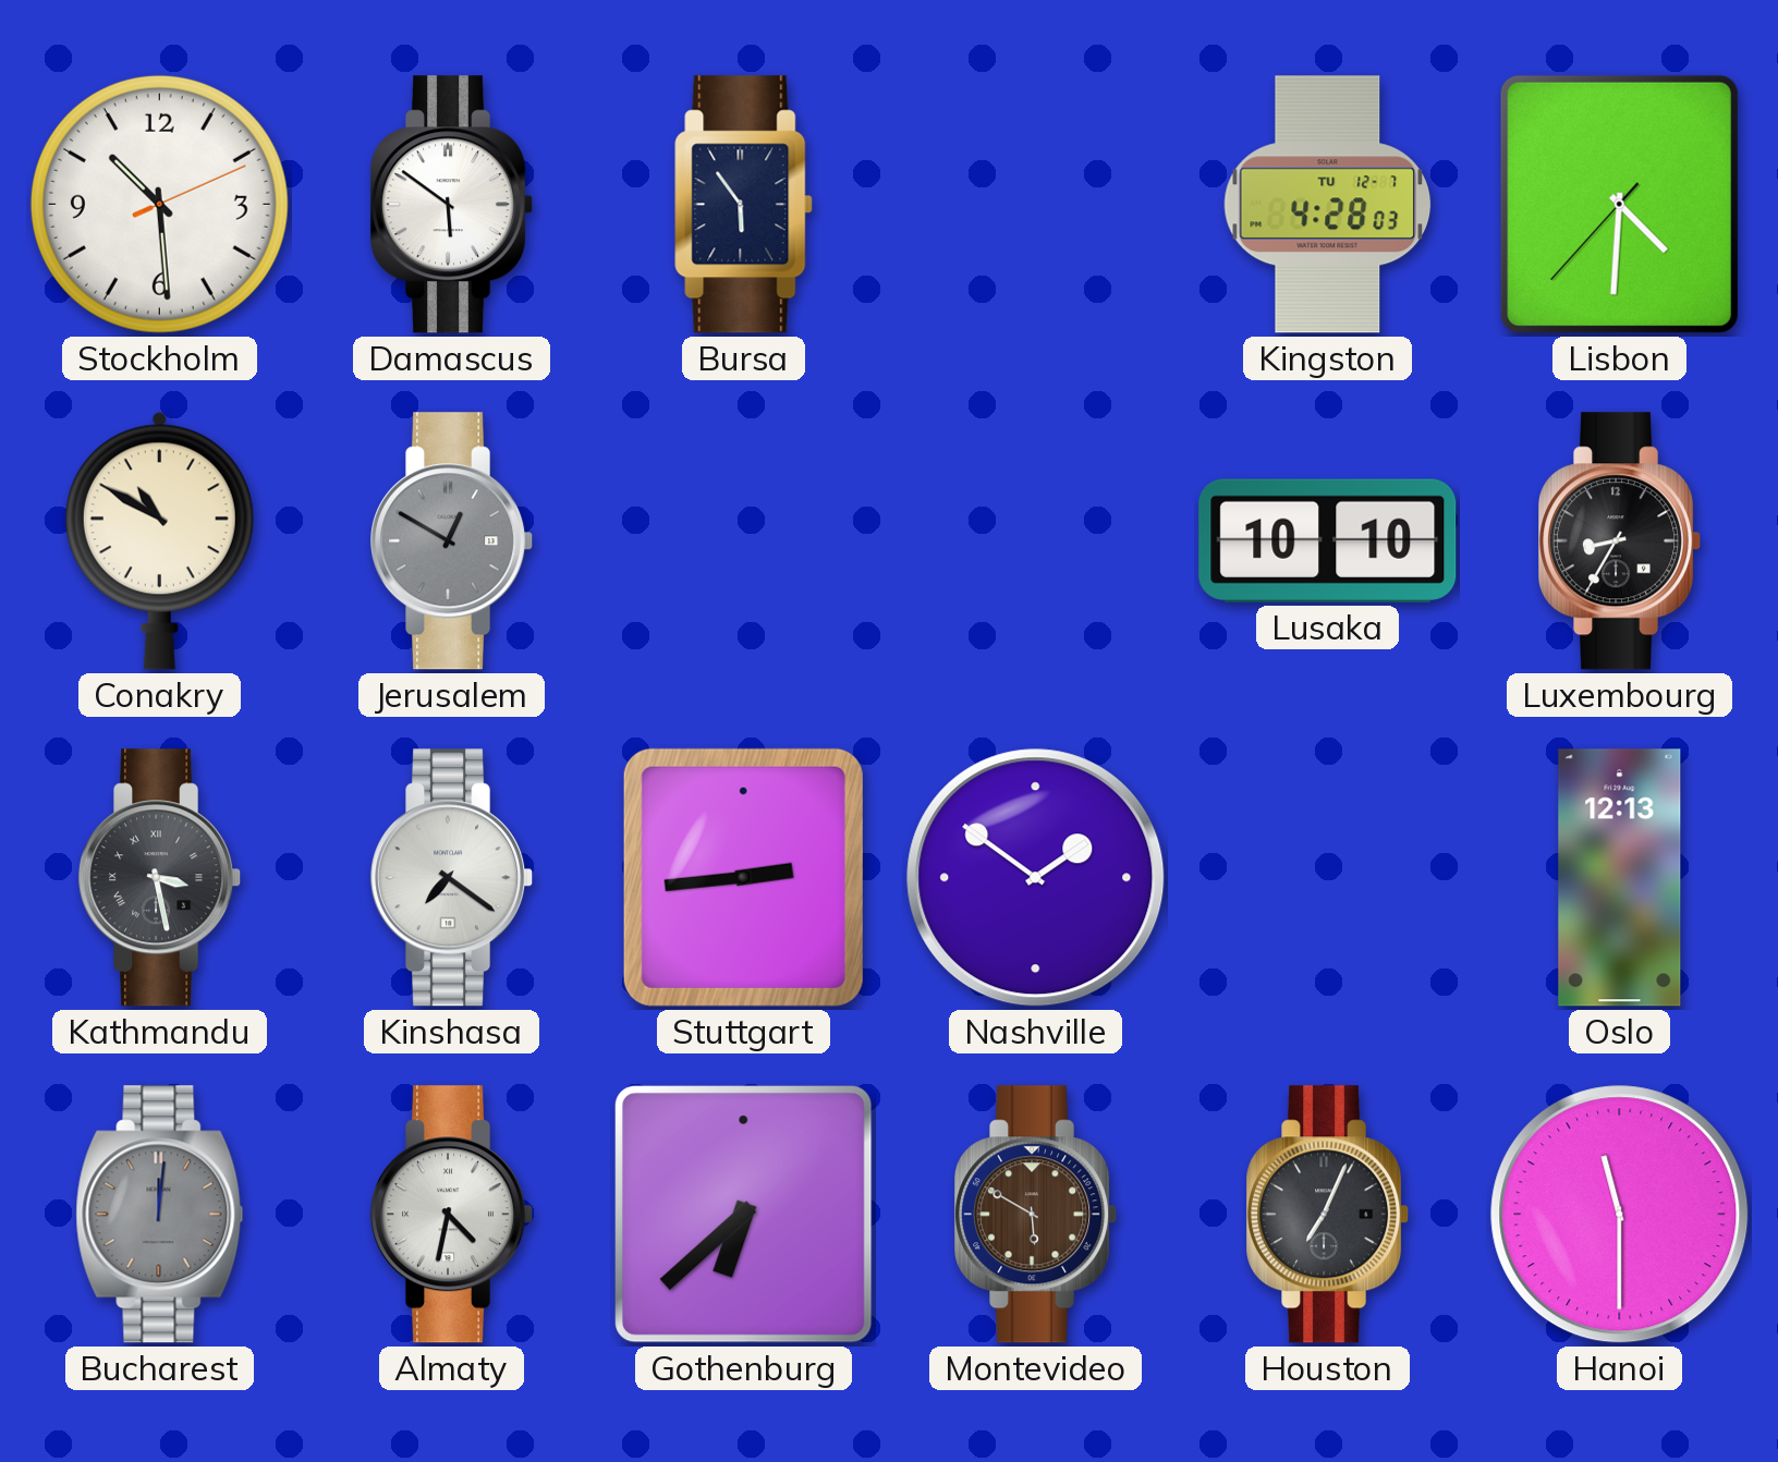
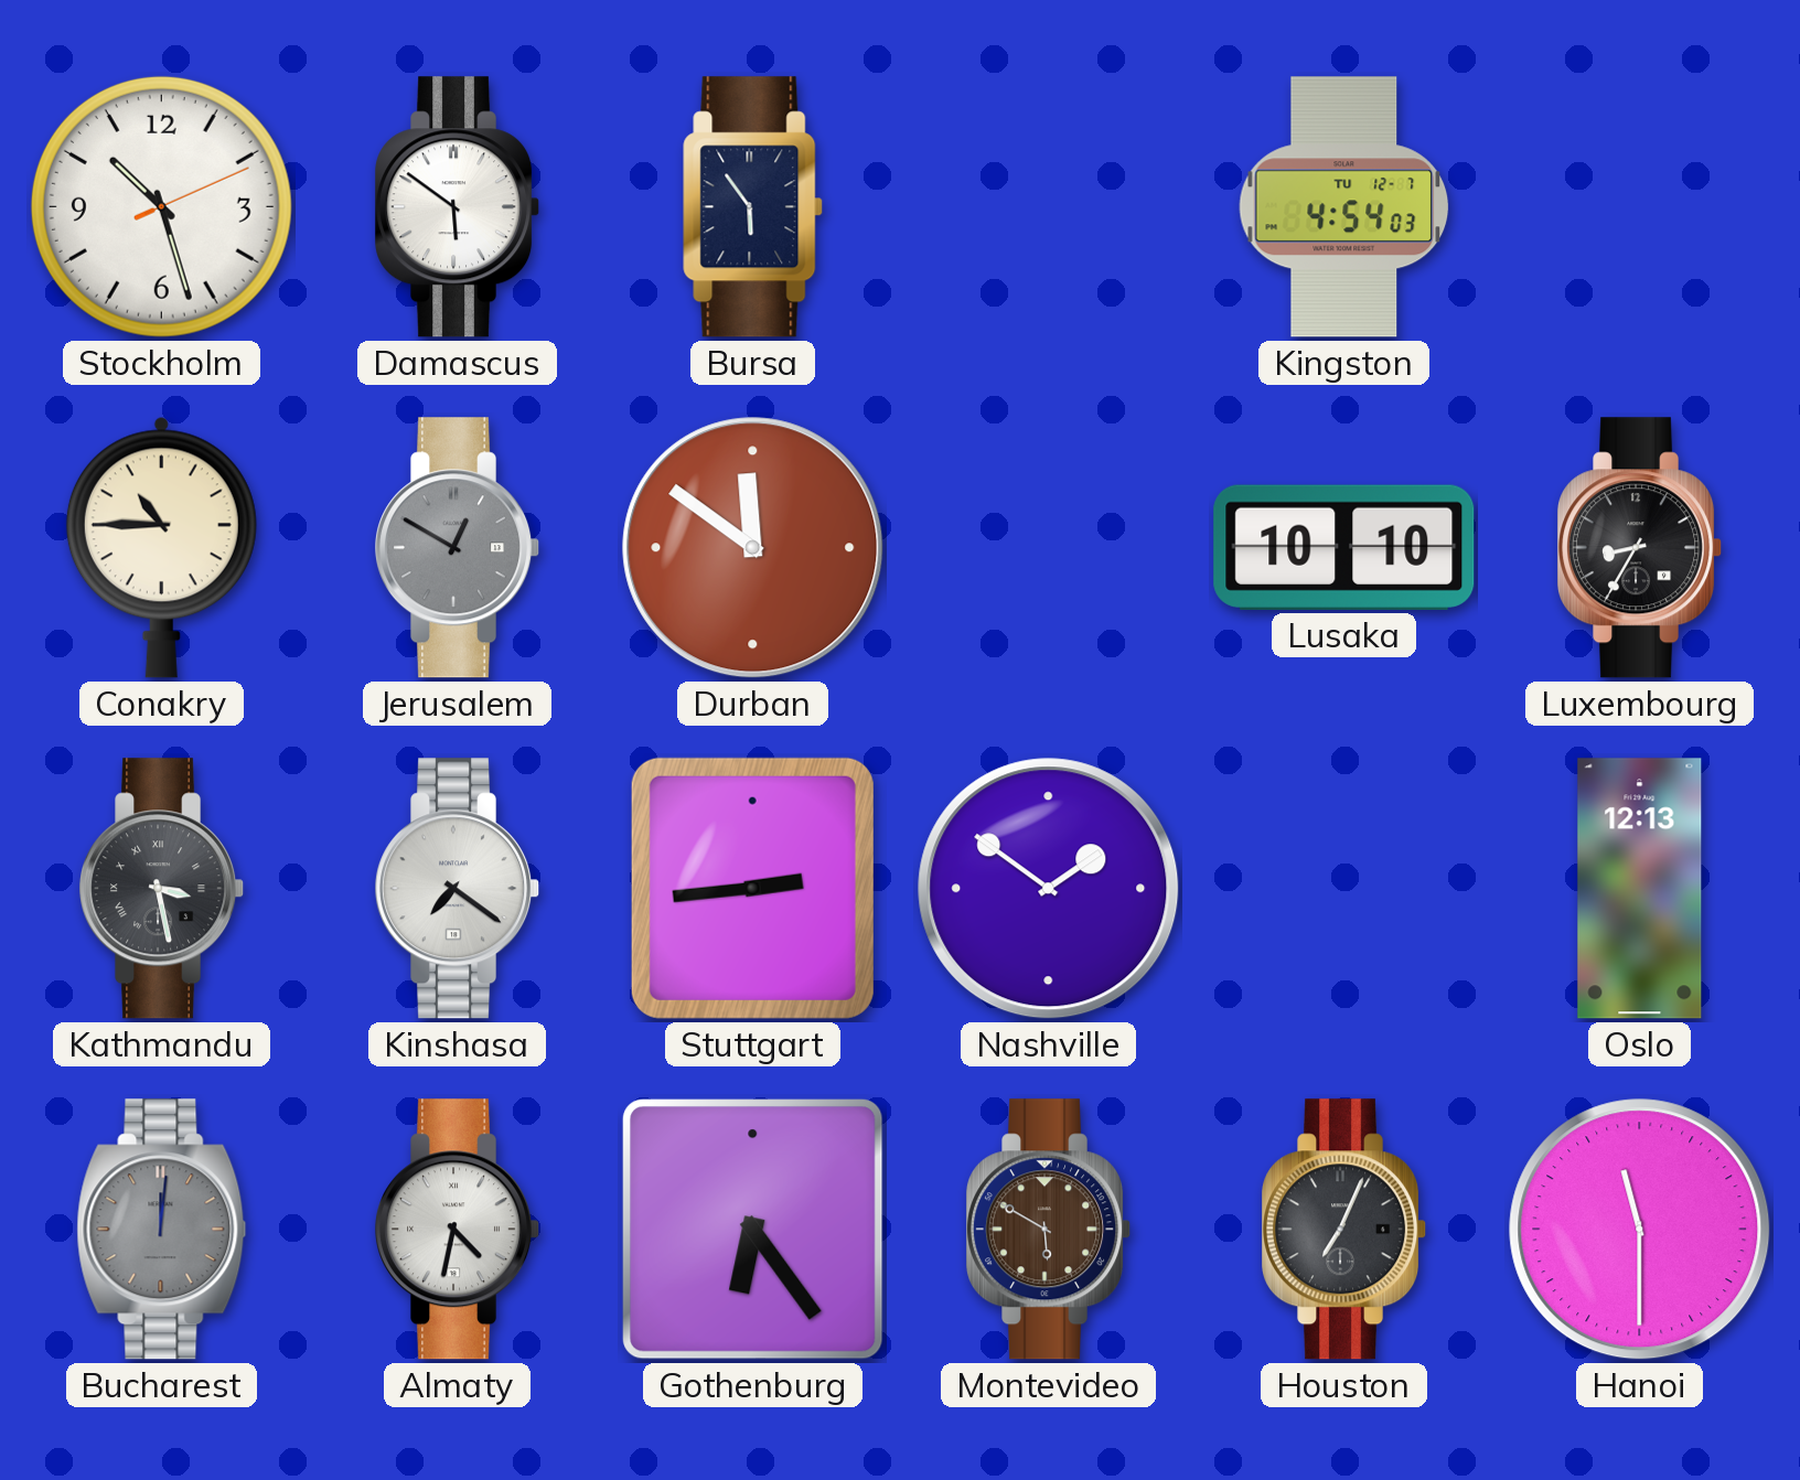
Stockholm: 10:29 -> 10:27 (161, 206)
Kingston: 4:28 -> 4:54 (1344, 207)
Lisbon: 4:30 -> none (1619, 204)
Conakry: 10:50 -> 10:45 (161, 547)
Durban: none -> 11:51 (753, 548)
Gothenburg: 6:38 -> 6:24 (753, 1230)
